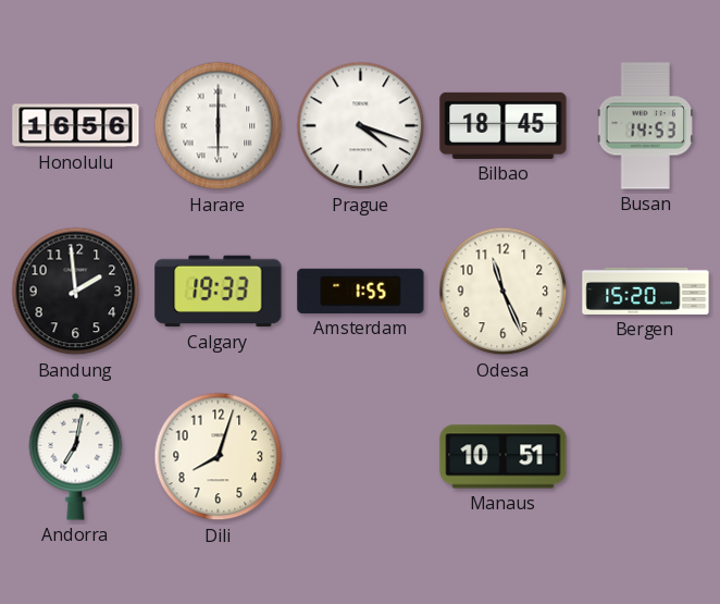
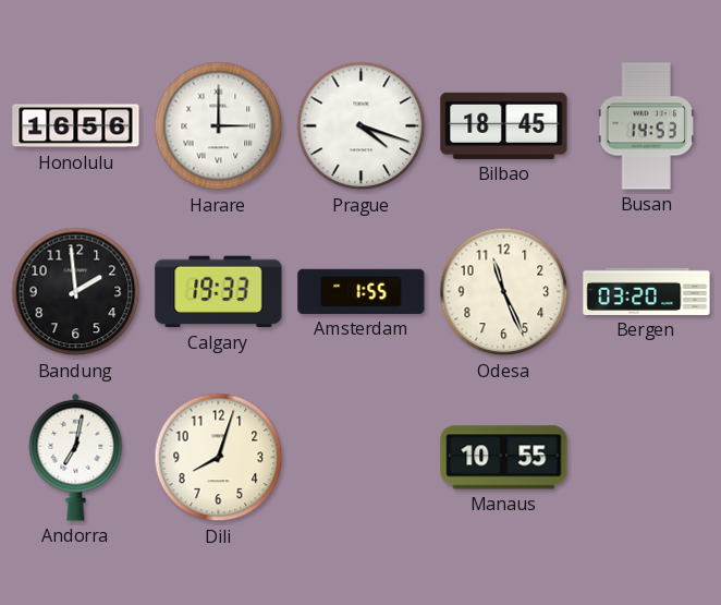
Harare: 6:00 -> 3:00 (219, 126)
Bergen: 15:20 -> 03:20 (647, 291)
Manaus: 10:51 -> 10:55 (504, 458)
